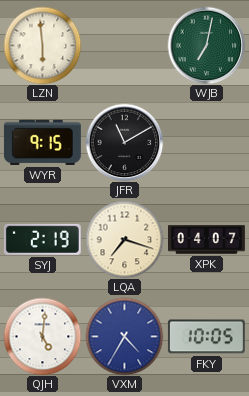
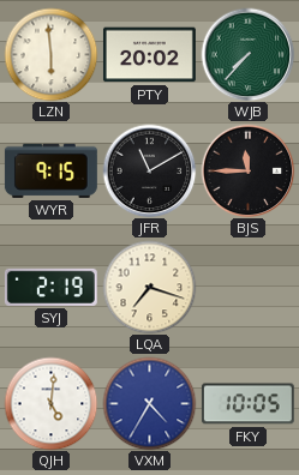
PTY: none -> 20:02 (149, 55)
WJB: 7:02 -> 7:37 (247, 54)
BJS: none -> 11:45 (247, 170)
XPK: 04:07 -> none (207, 240)
